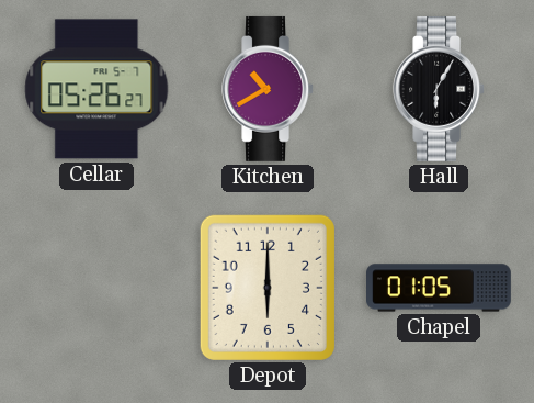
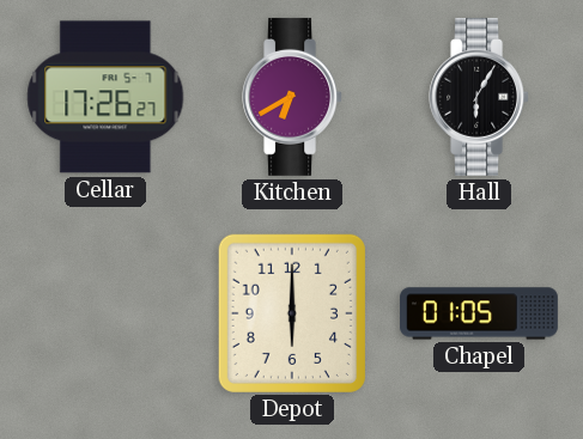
Cellar: 05:26 -> 17:26 (105, 97)
Kitchen: 10:40 -> 6:40 (292, 97)
